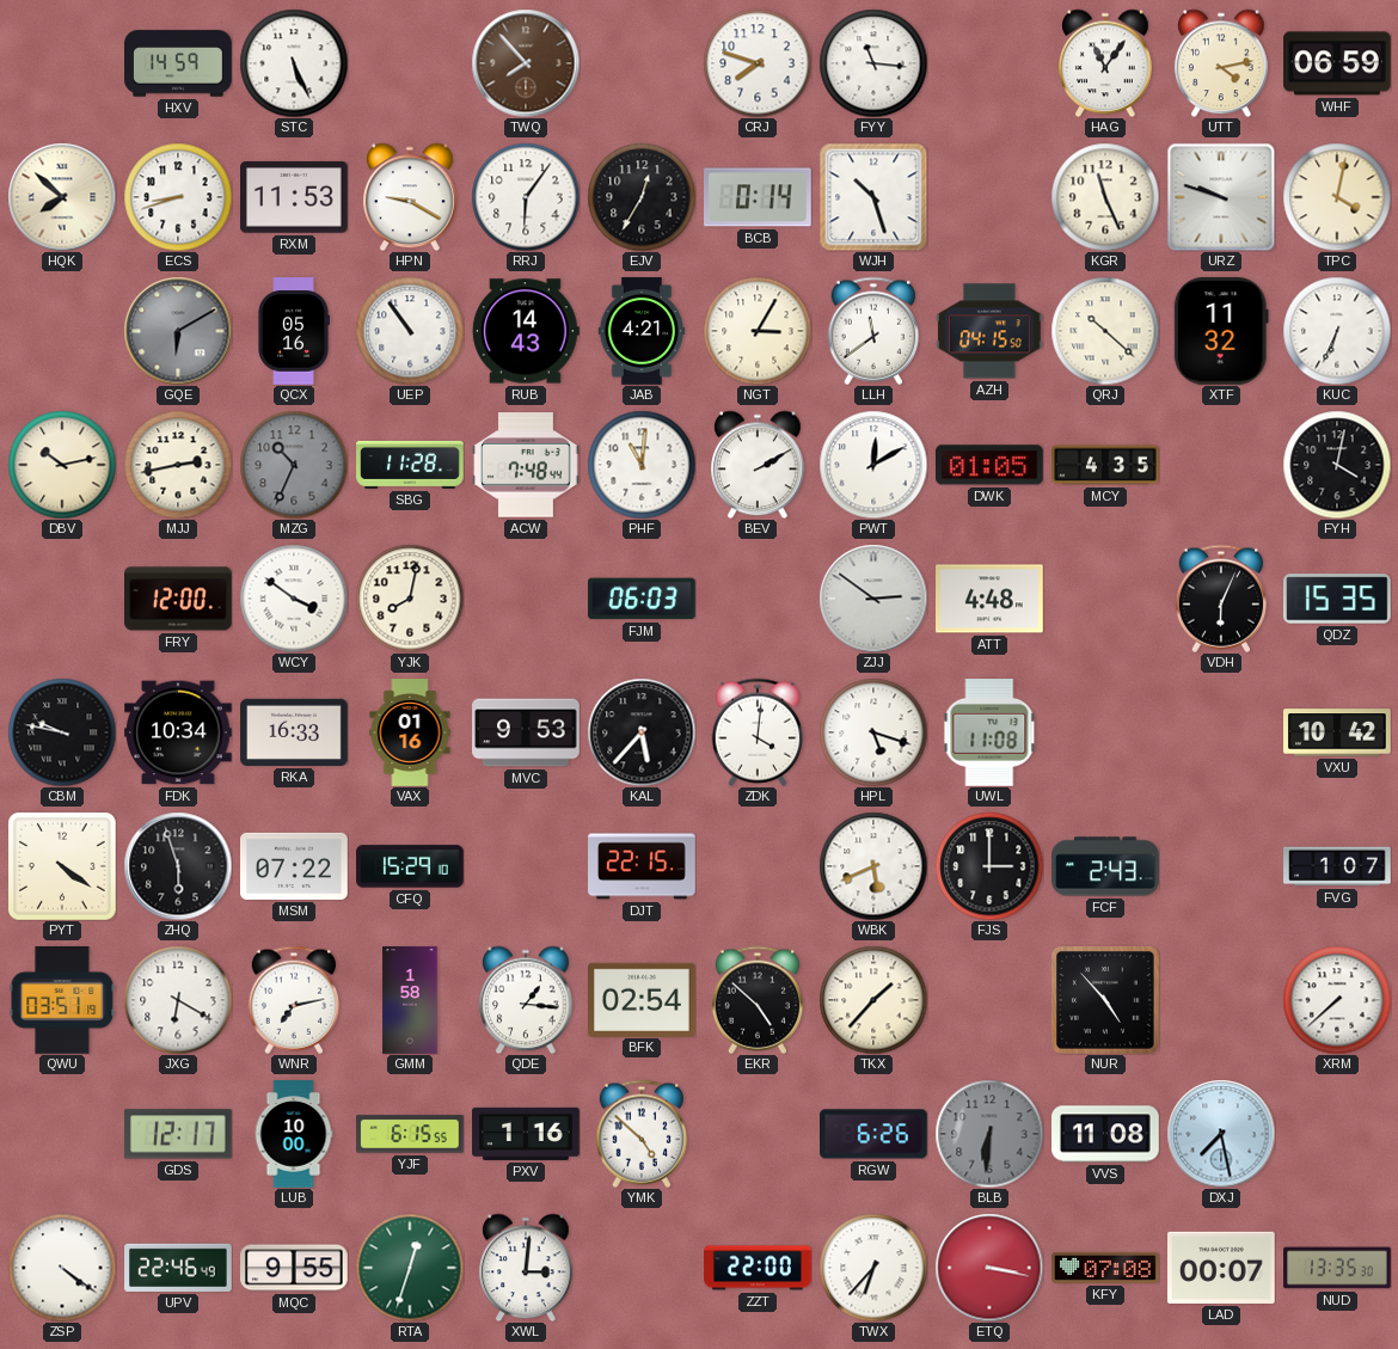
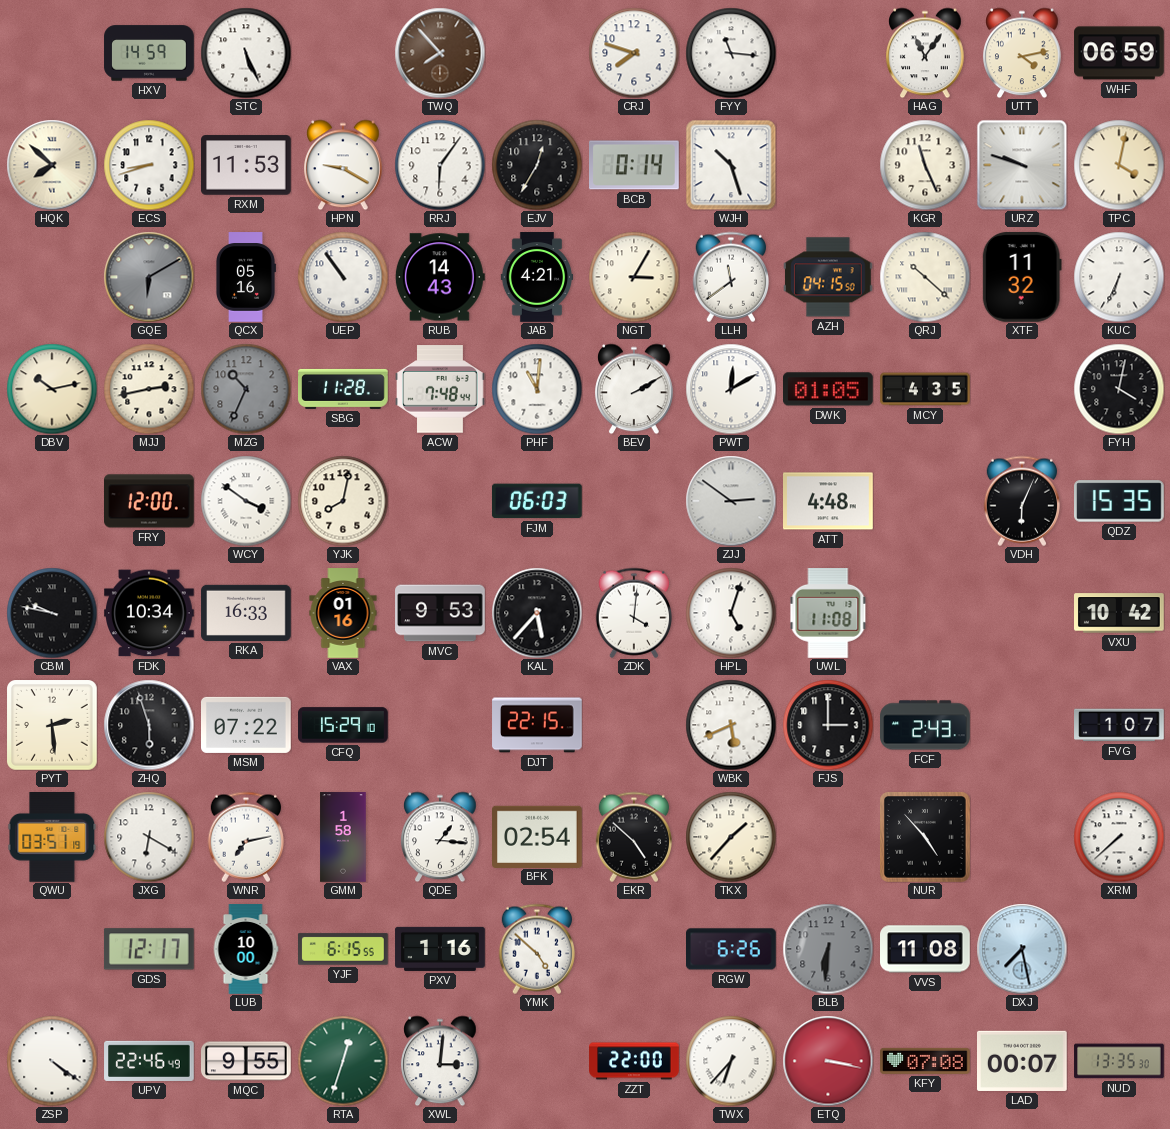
HPL: 5:18 -> 5:03 (731, 613)
PYT: 4:21 -> 2:29 (53, 726)
